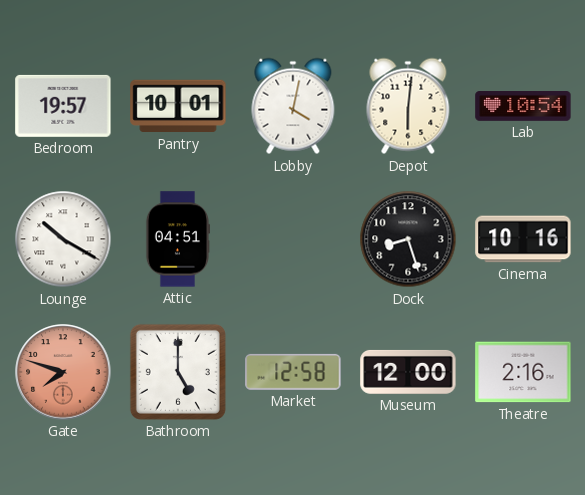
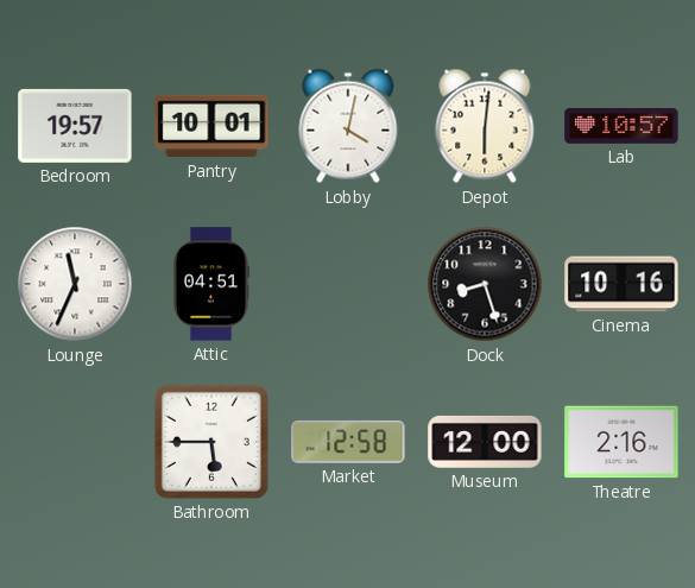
Lab: 10:54 -> 10:57 (621, 127)
Lounge: 10:20 -> 11:34 (75, 284)
Gate: 7:48 -> none (63, 372)
Bathroom: 5:00 -> 5:45 (211, 442)
